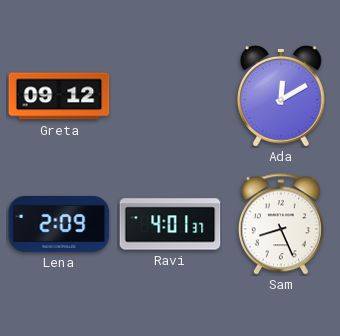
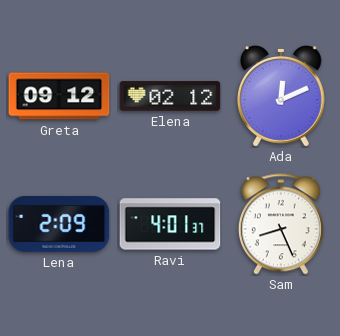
Elena: none -> 02:12 (170, 96)
Ada: 12:10 -> 12:11 (282, 96)
